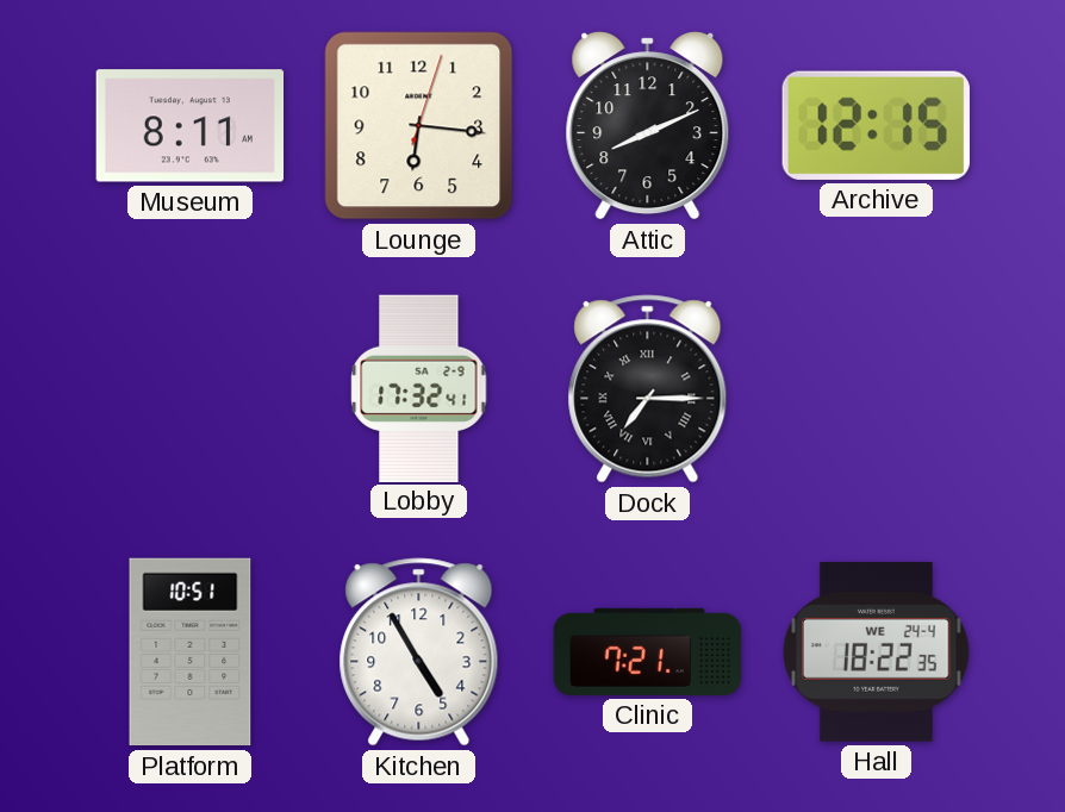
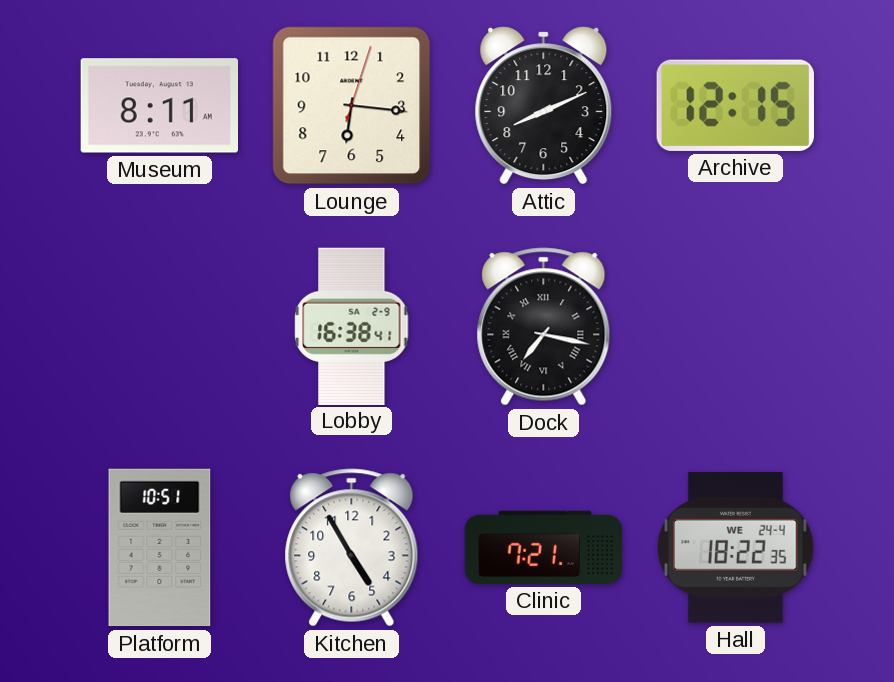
Lobby: 17:32 -> 16:38 (352, 326)
Dock: 7:15 -> 7:17 (544, 327)
